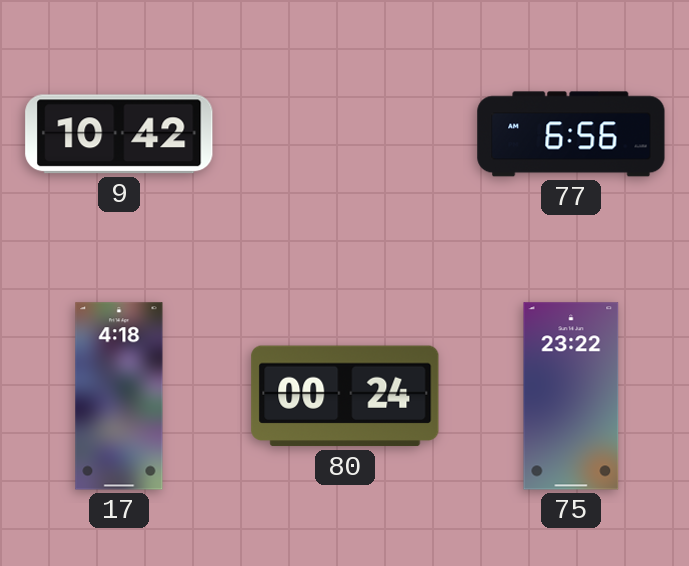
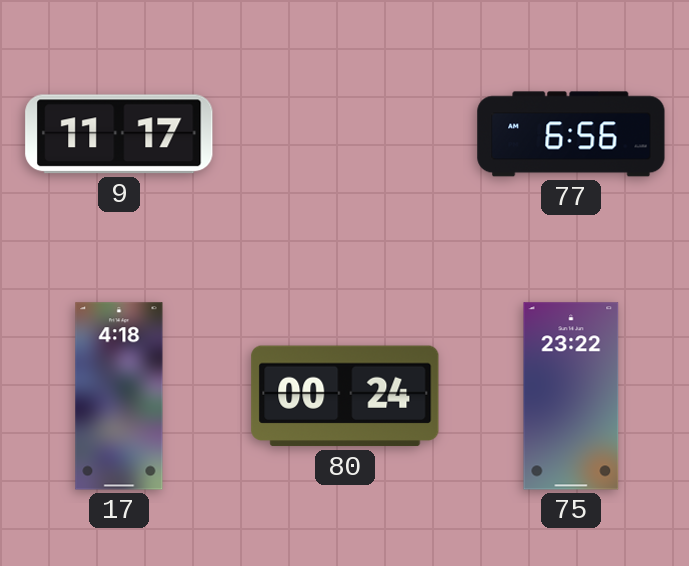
9: 10:42 -> 11:17 (119, 134)
